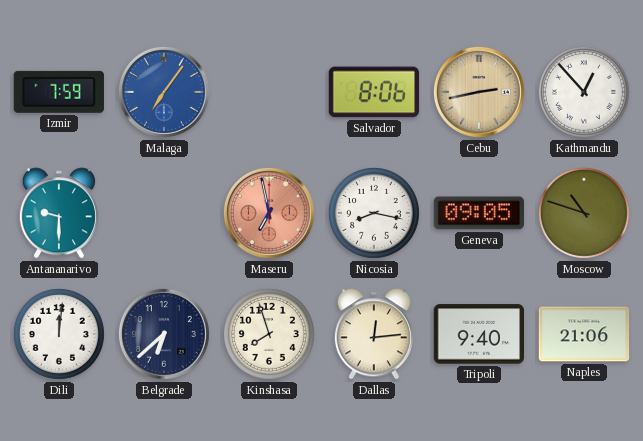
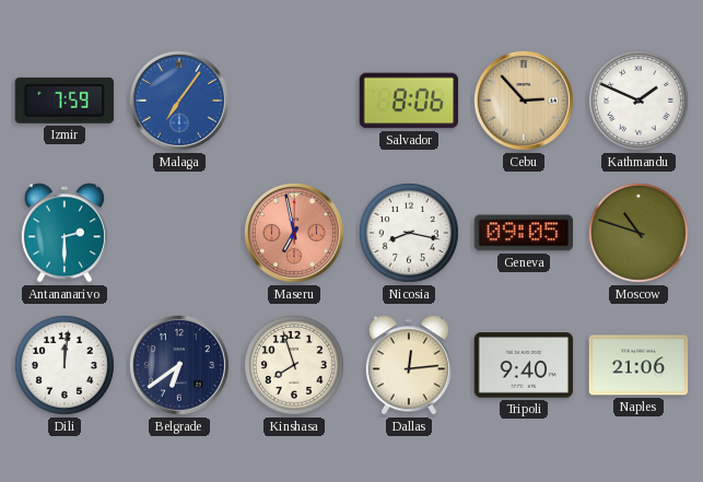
Cebu: 2:43 -> 2:53 (524, 101)
Kathmandu: 12:53 -> 1:49 (638, 101)
Antananarivo: 9:30 -> 2:30 (65, 233)
Belgrade: 6:38 -> 6:39 (179, 365)
